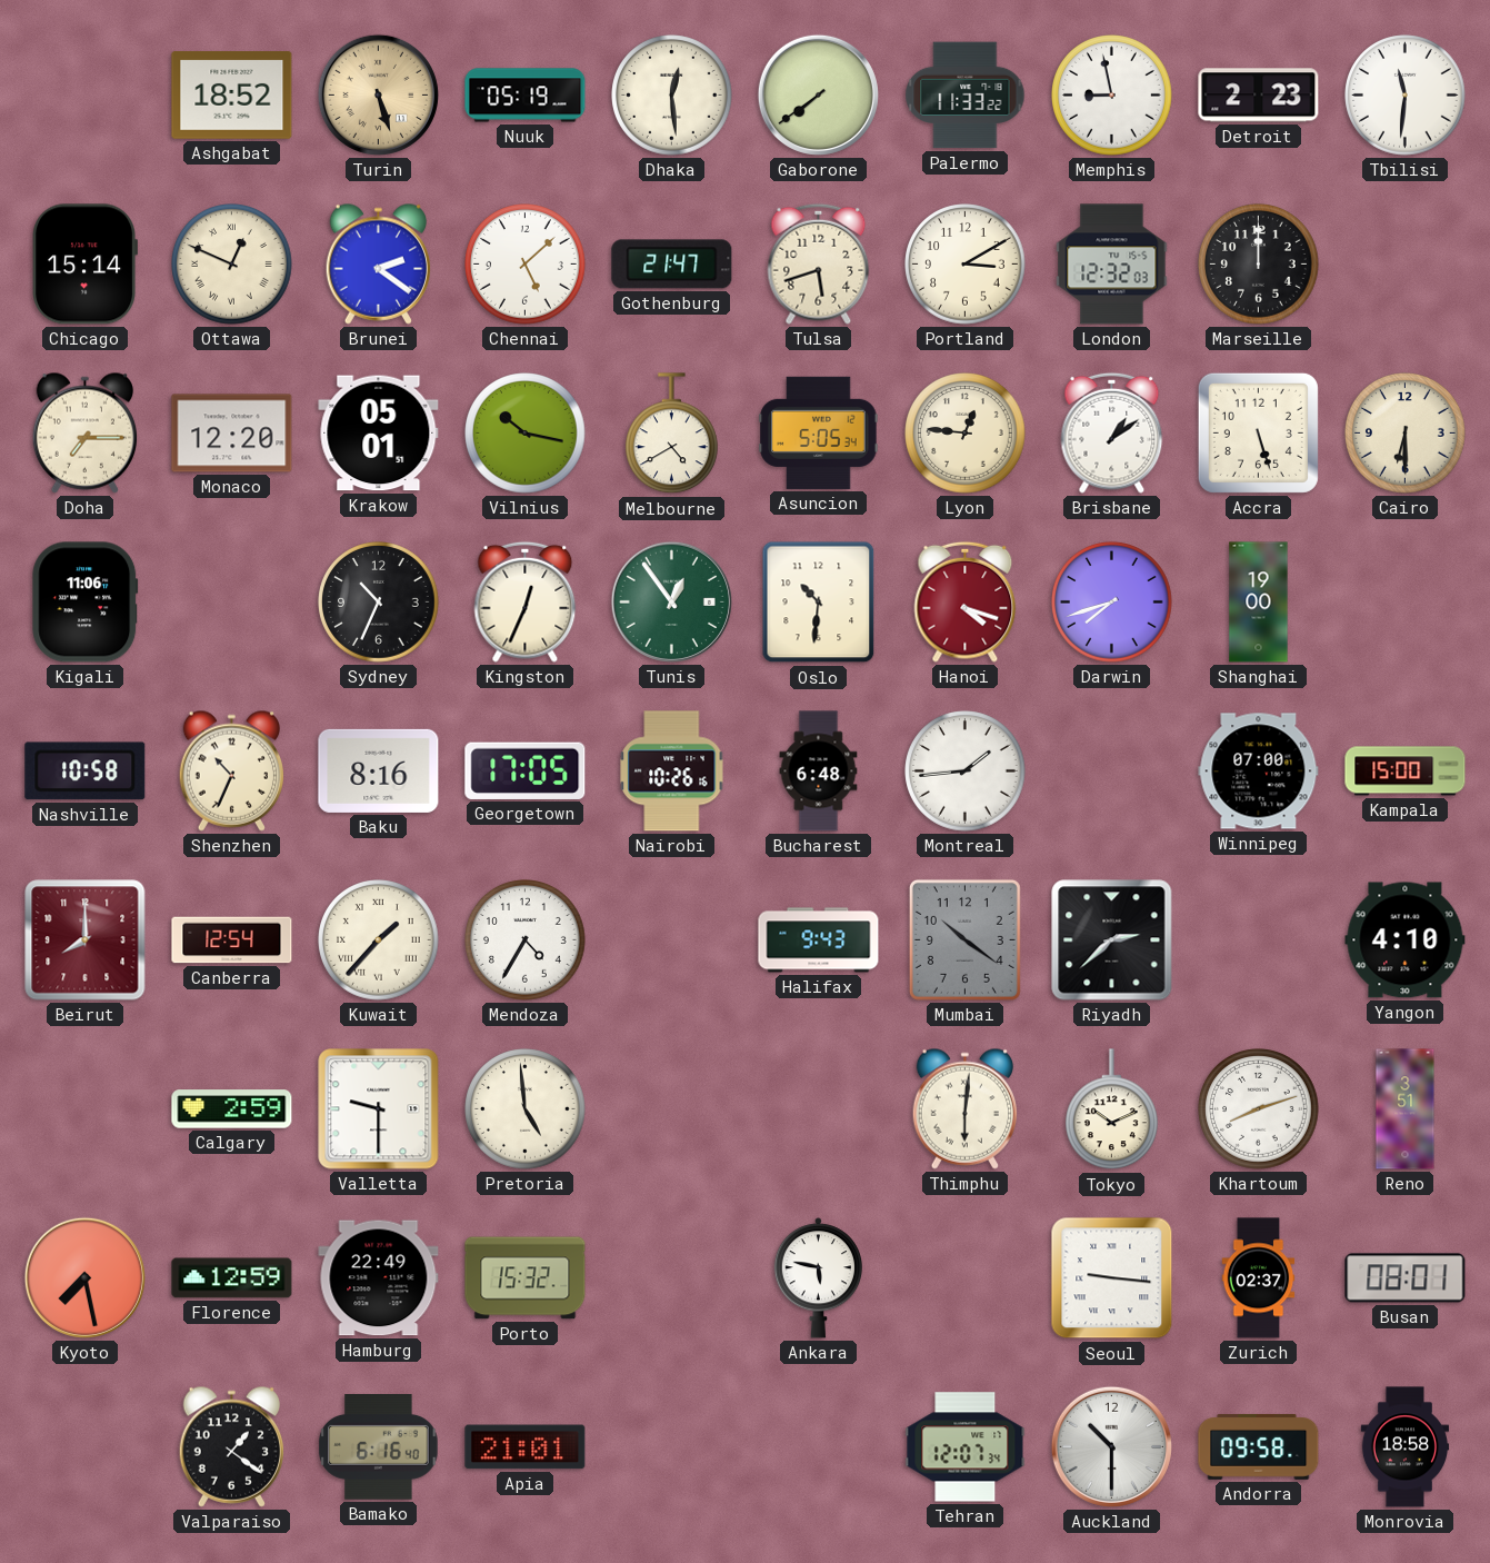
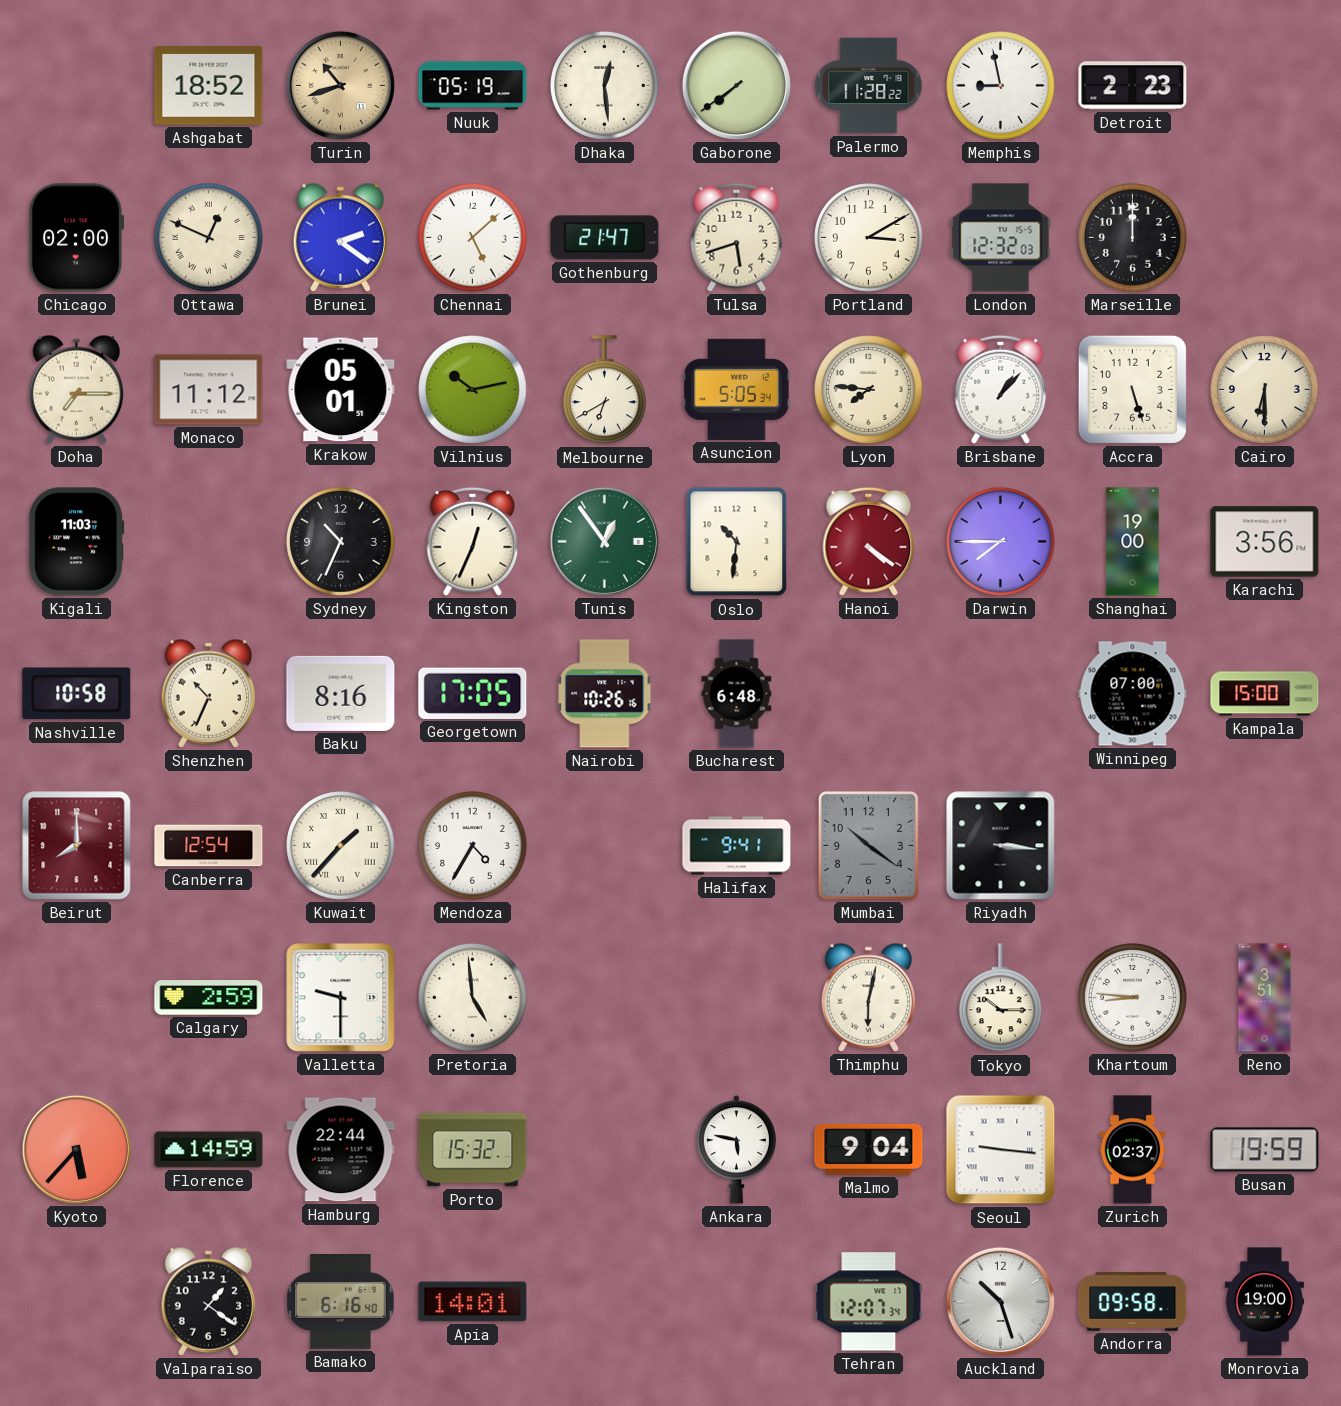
Turin: 5:27 -> 10:42 (340, 85)
Palermo: 11:33 -> 11:28 (869, 86)
Tbilisi: 11:31 -> none (1406, 96)
Chicago: 15:14 -> 02:00 (76, 238)
Monaco: 12:20 -> 11:12 (209, 390)
Vilnius: 10:17 -> 10:13 (473, 390)
Melbourne: 4:40 -> 6:40 (605, 390)
Lyon: 12:46 -> 7:46 (869, 390)
Brisbane: 1:09 -> 1:07 (1001, 389)
Kigali: 11:06 -> 11:03 (77, 542)
Hanoi: 4:18 -> 4:21 (869, 541)
Darwin: 7:42 -> 7:45 (1001, 542)
Karachi: none -> 3:56 (1265, 542)
Montreal: 1:44 -> none (966, 771)
Halifax: 9:43 -> 9:41 (737, 846)
Riyadh: 2:38 -> 3:16 (1001, 846)
Yangon: 4:10 -> none (1406, 940)
Thimphu: 6:01 -> 6:02 (868, 997)
Tokyo: 10:11 -> 10:15 (1001, 998)
Khartoum: 8:12 -> 8:46 (1133, 998)
Kyoto: 7:28 -> 5:37 (76, 1149)
Florence: 12:59 -> 14:59 (209, 1150)
Hamburg: 22:49 -> 22:44 (341, 1150)
Malmo: none -> 9:04 (869, 1149)
Busan: 08:01 -> 19:59 (1265, 1150)
Apia: 21:01 -> 14:01 (473, 1302)
Auckland: 10:30 -> 10:27 (1000, 1301)
Monrovia: 18:58 -> 19:00 (1265, 1302)
